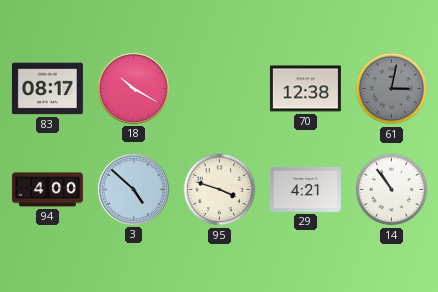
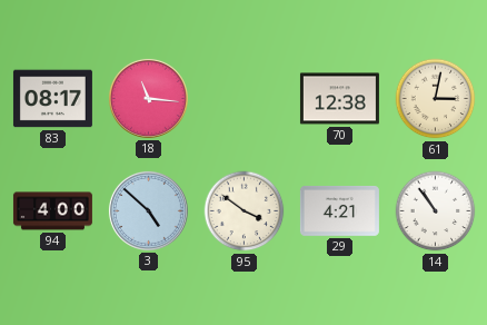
18: 10:20 -> 11:16 (148, 98)
61 dial: grey -> cream (436, 99)
95: 3:48 -> 3:51 (245, 211)
